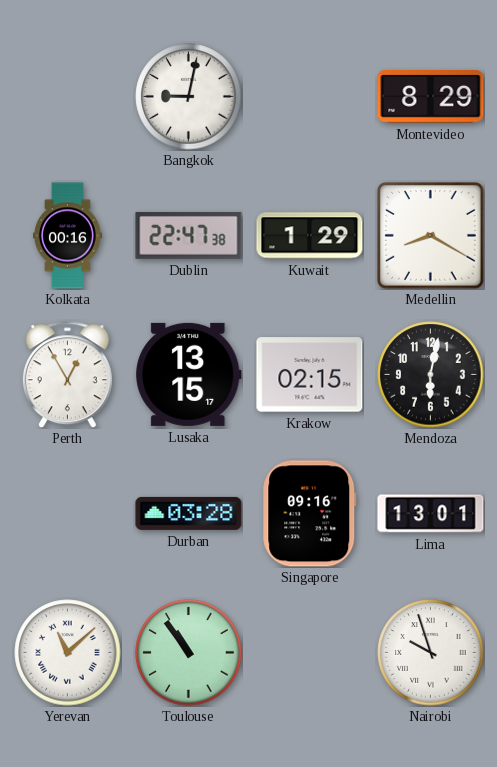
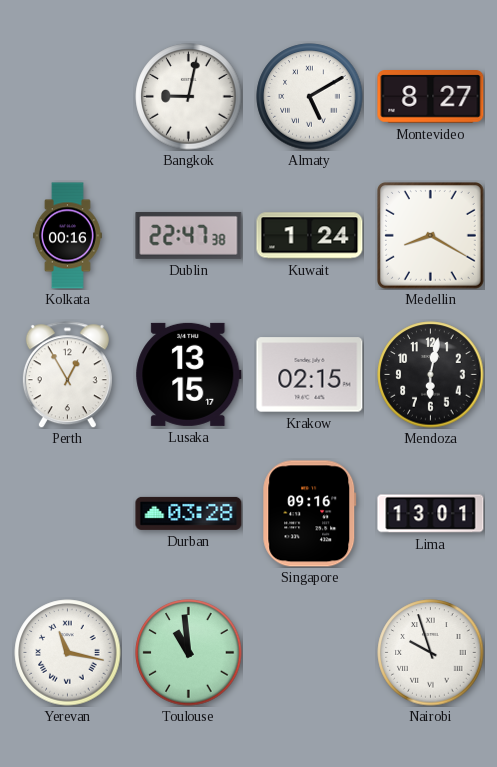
Almaty: none -> 5:10 (310, 97)
Montevideo: 8:29 -> 8:27 (431, 97)
Kuwait: 1:29 -> 1:24 (310, 236)
Yerevan: 11:08 -> 11:17 (68, 653)
Toulouse: 10:54 -> 10:59 (189, 653)
